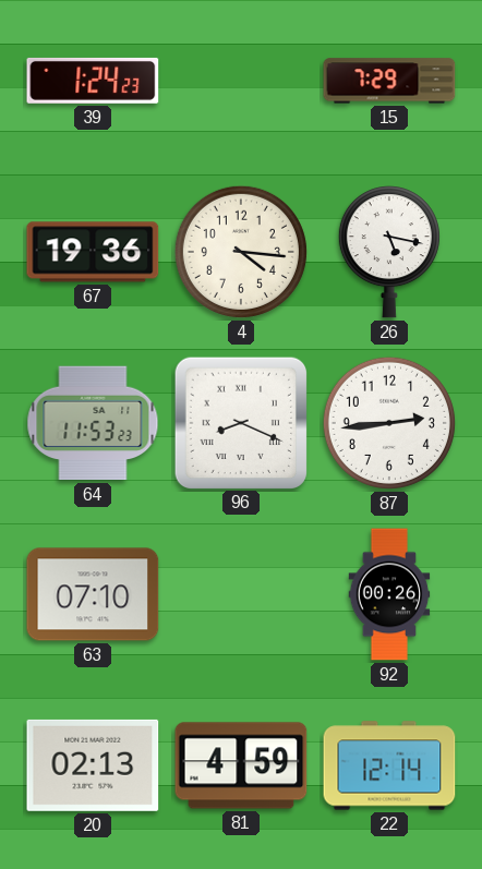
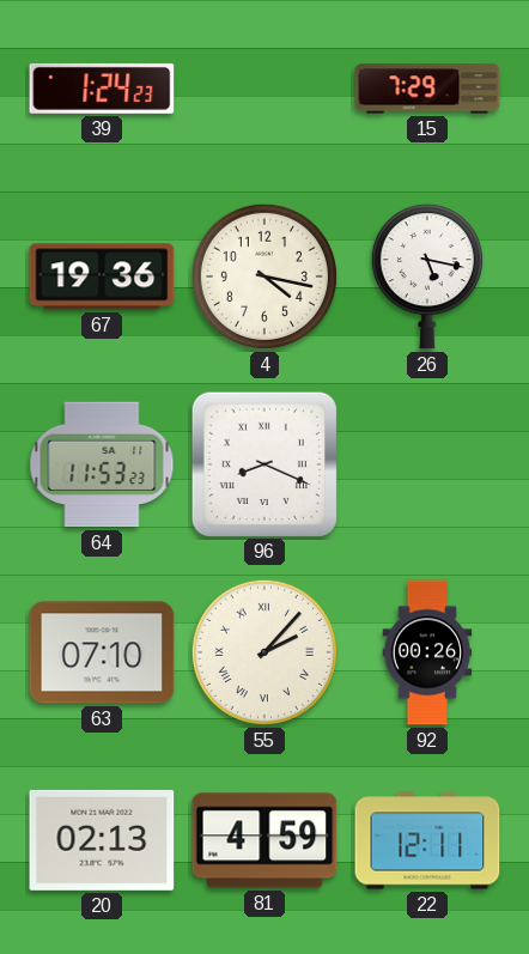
4: 4:16 -> 4:17 (264, 277)
87: 2:44 -> none (389, 423)
55: none -> 2:07 (264, 652)
22: 12:14 -> 12:11 (427, 840)
